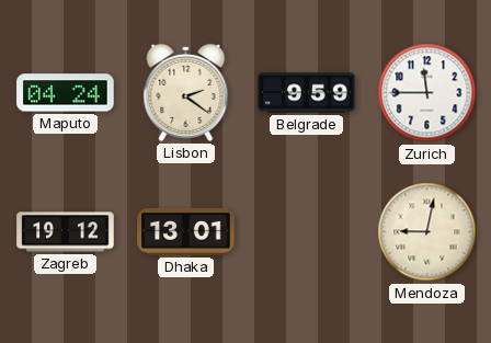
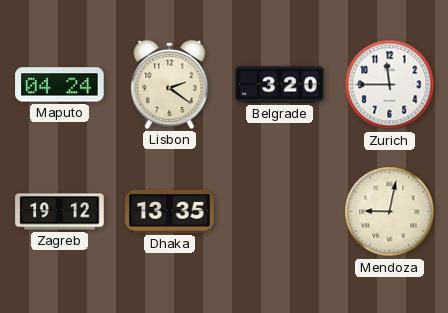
Belgrade: 9:59 -> 3:20 (280, 85)
Dhaka: 13:01 -> 13:35 (170, 211)
